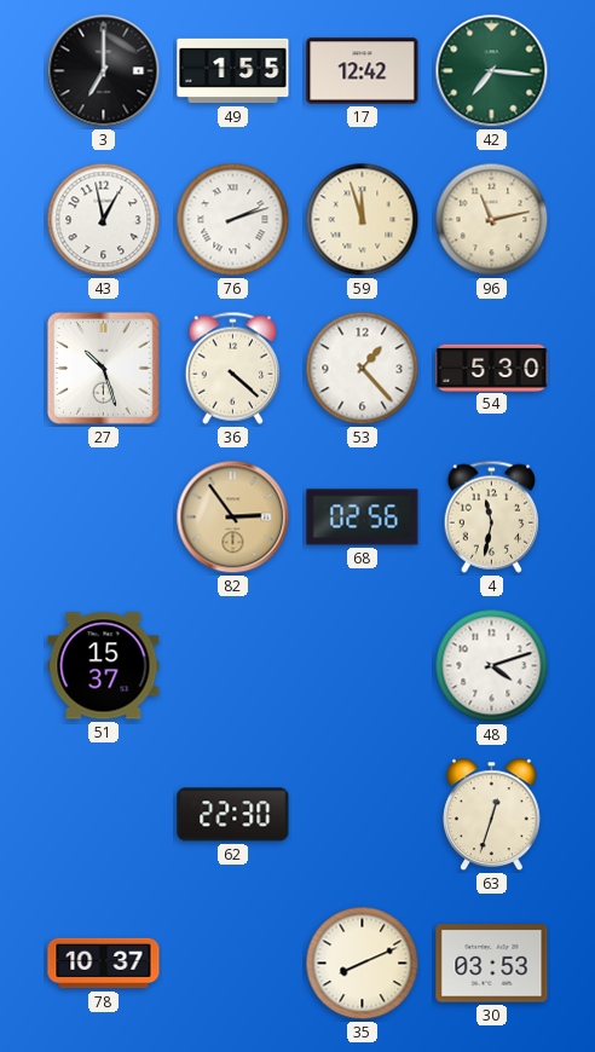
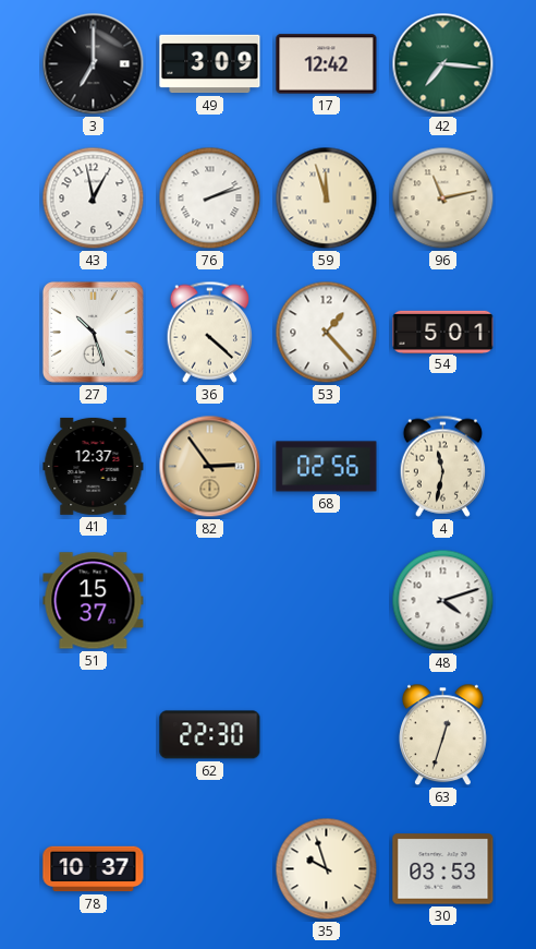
49: 1:55 -> 3:09 (210, 64)
54: 5:30 -> 5:01 (443, 332)
41: none -> 12:37 (94, 466)
35: 8:11 -> 9:57 (327, 869)
